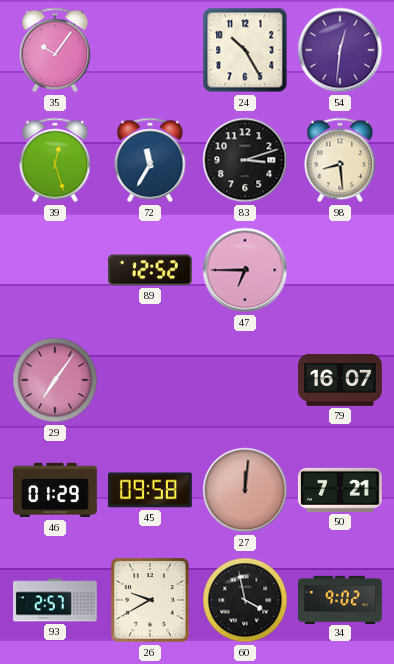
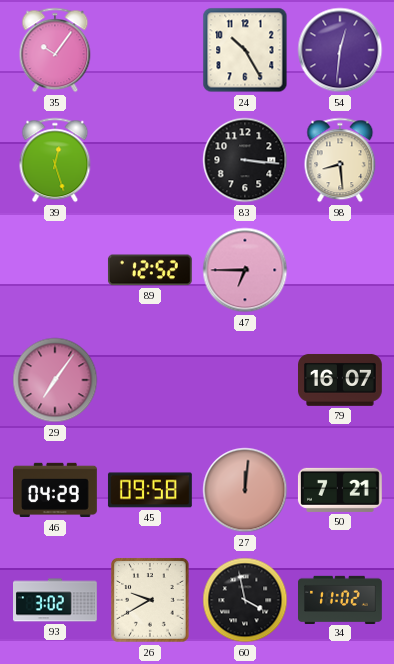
72: 11:35 -> none (150, 160)
83: 3:12 -> 3:16 (245, 160)
46: 01:29 -> 04:29 (56, 490)
93: 2:57 -> 3:02 (56, 600)
34: 9:02 -> 11:02 (341, 599)
